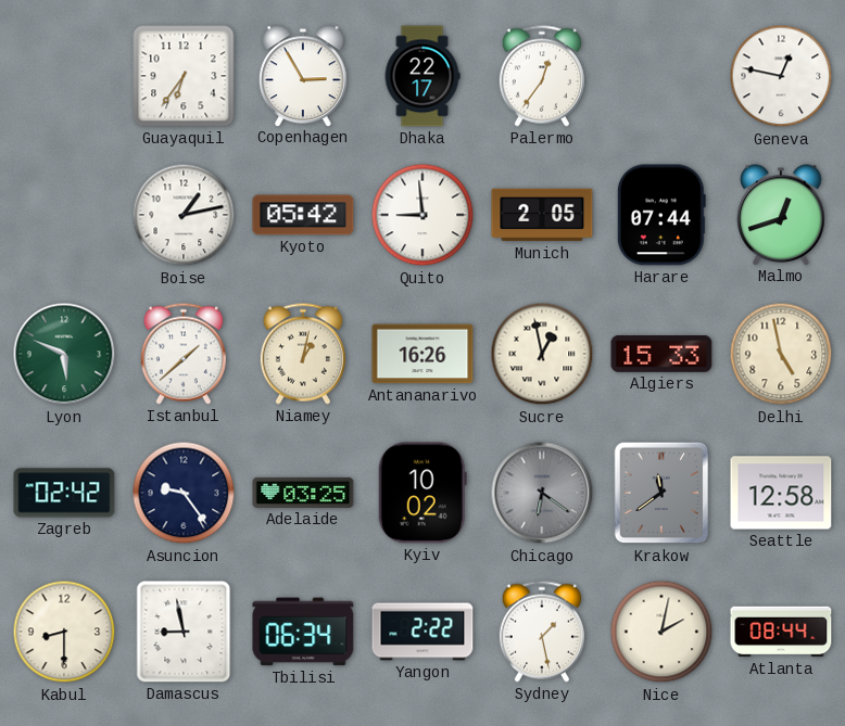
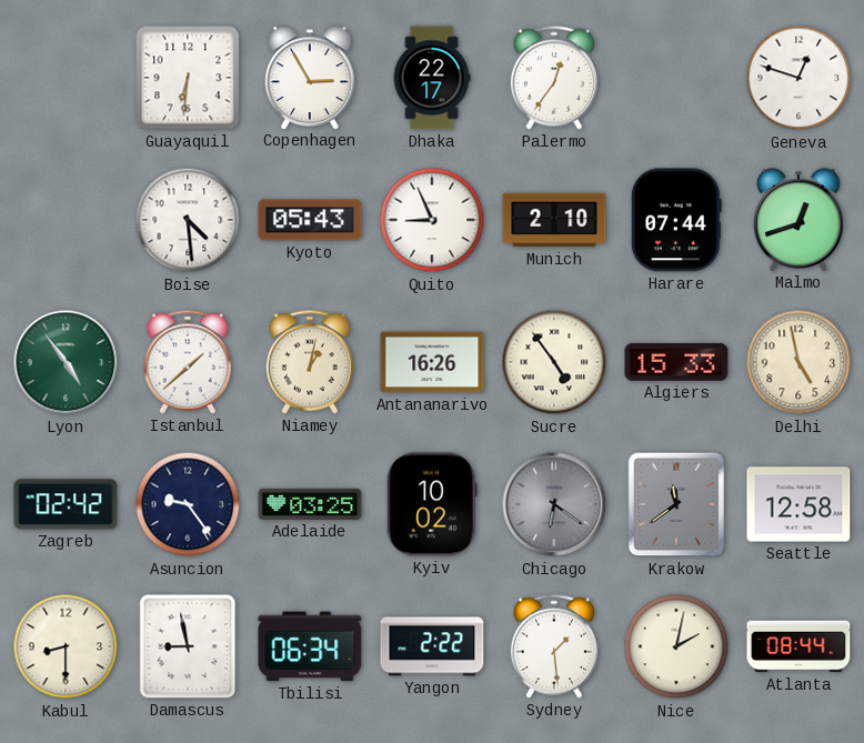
Guayaquil: 6:36 -> 6:31 (188, 78)
Geneva: 12:47 -> 12:48 (798, 78)
Boise: 1:13 -> 4:29 (188, 220)
Kyoto: 05:42 -> 05:43 (310, 220)
Quito: 8:59 -> 8:56 (432, 220)
Munich: 2:05 -> 2:10 (554, 220)
Lyon: 5:49 -> 4:54 (66, 362)
Sucre: 12:58 -> 4:54 (554, 362)
Sydney: 1:28 -> 1:29 (554, 646)
